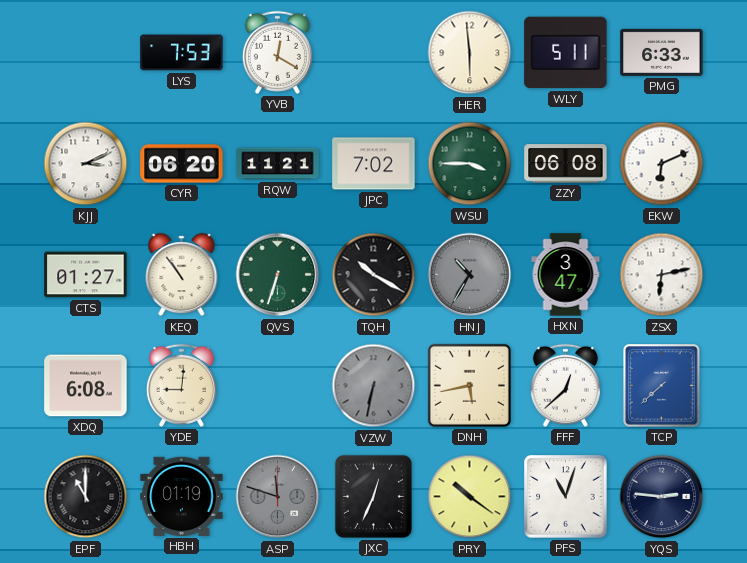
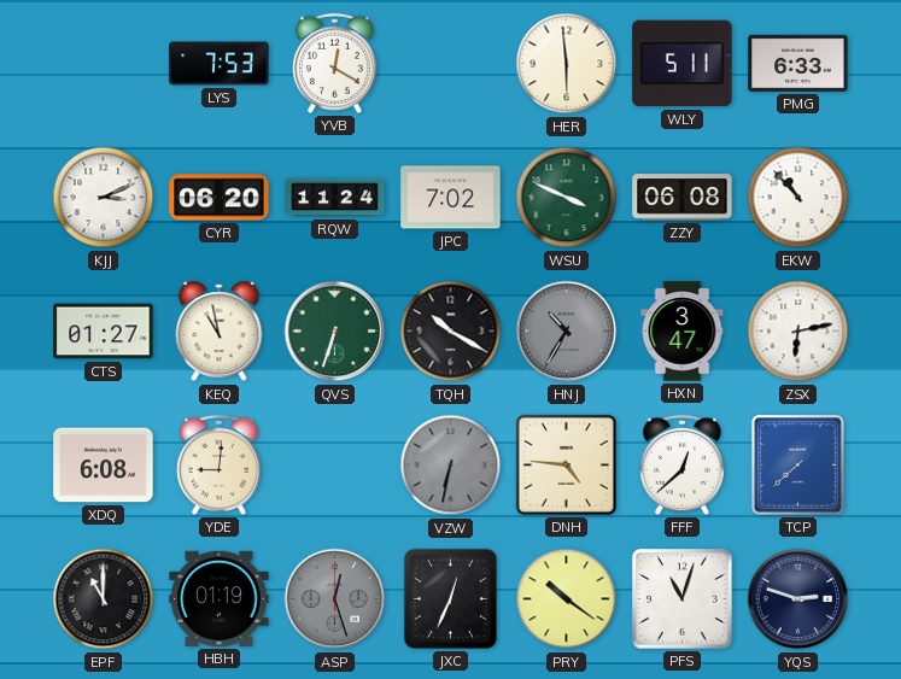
RQW: 11:21 -> 11:24 (335, 198)
WSU: 3:45 -> 3:49 (567, 198)
EKW: 6:11 -> 10:53 (798, 198)
KEQ: 10:54 -> 10:58 (220, 332)
DNH: 5:43 -> 4:46 (566, 464)
ASP: 11:48 -> 12:27 (335, 599)
YQS: 2:46 -> 2:48 (798, 599)
